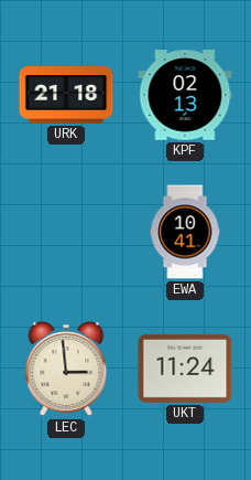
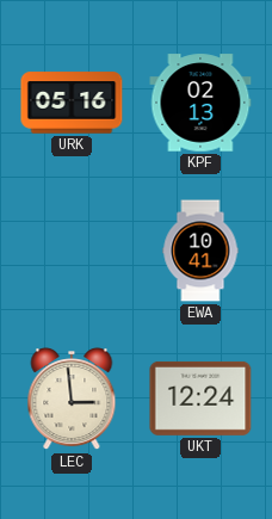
URK: 21:18 -> 05:16 (72, 103)
UKT: 11:24 -> 12:24 (200, 398)
